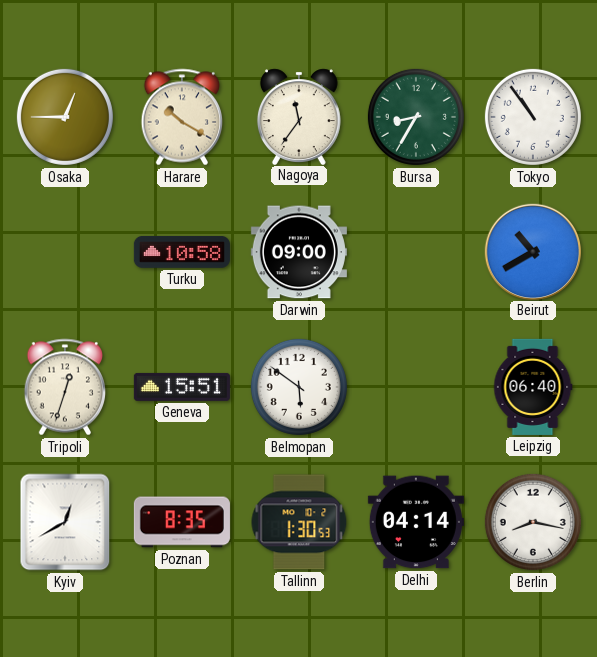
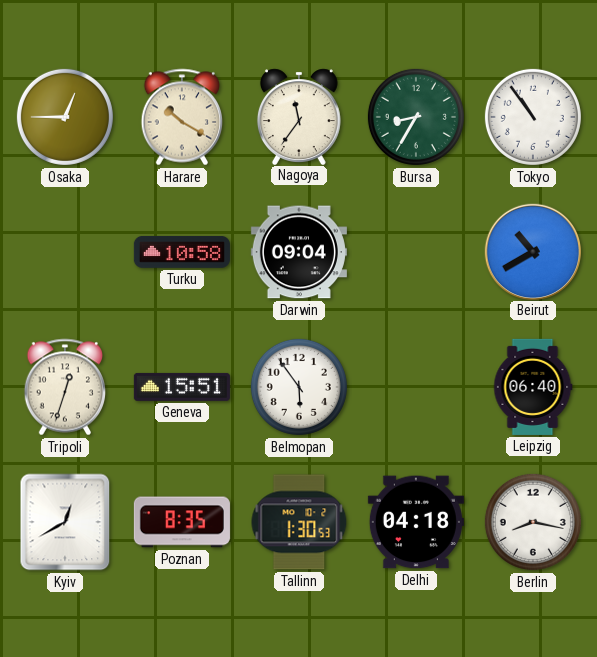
Darwin: 09:00 -> 09:04 (299, 252)
Belmopan: 5:51 -> 5:54 (299, 387)
Delhi: 04:14 -> 04:18 (416, 522)
